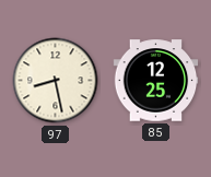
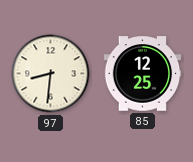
97: 8:28 -> 8:31 (51, 74)
